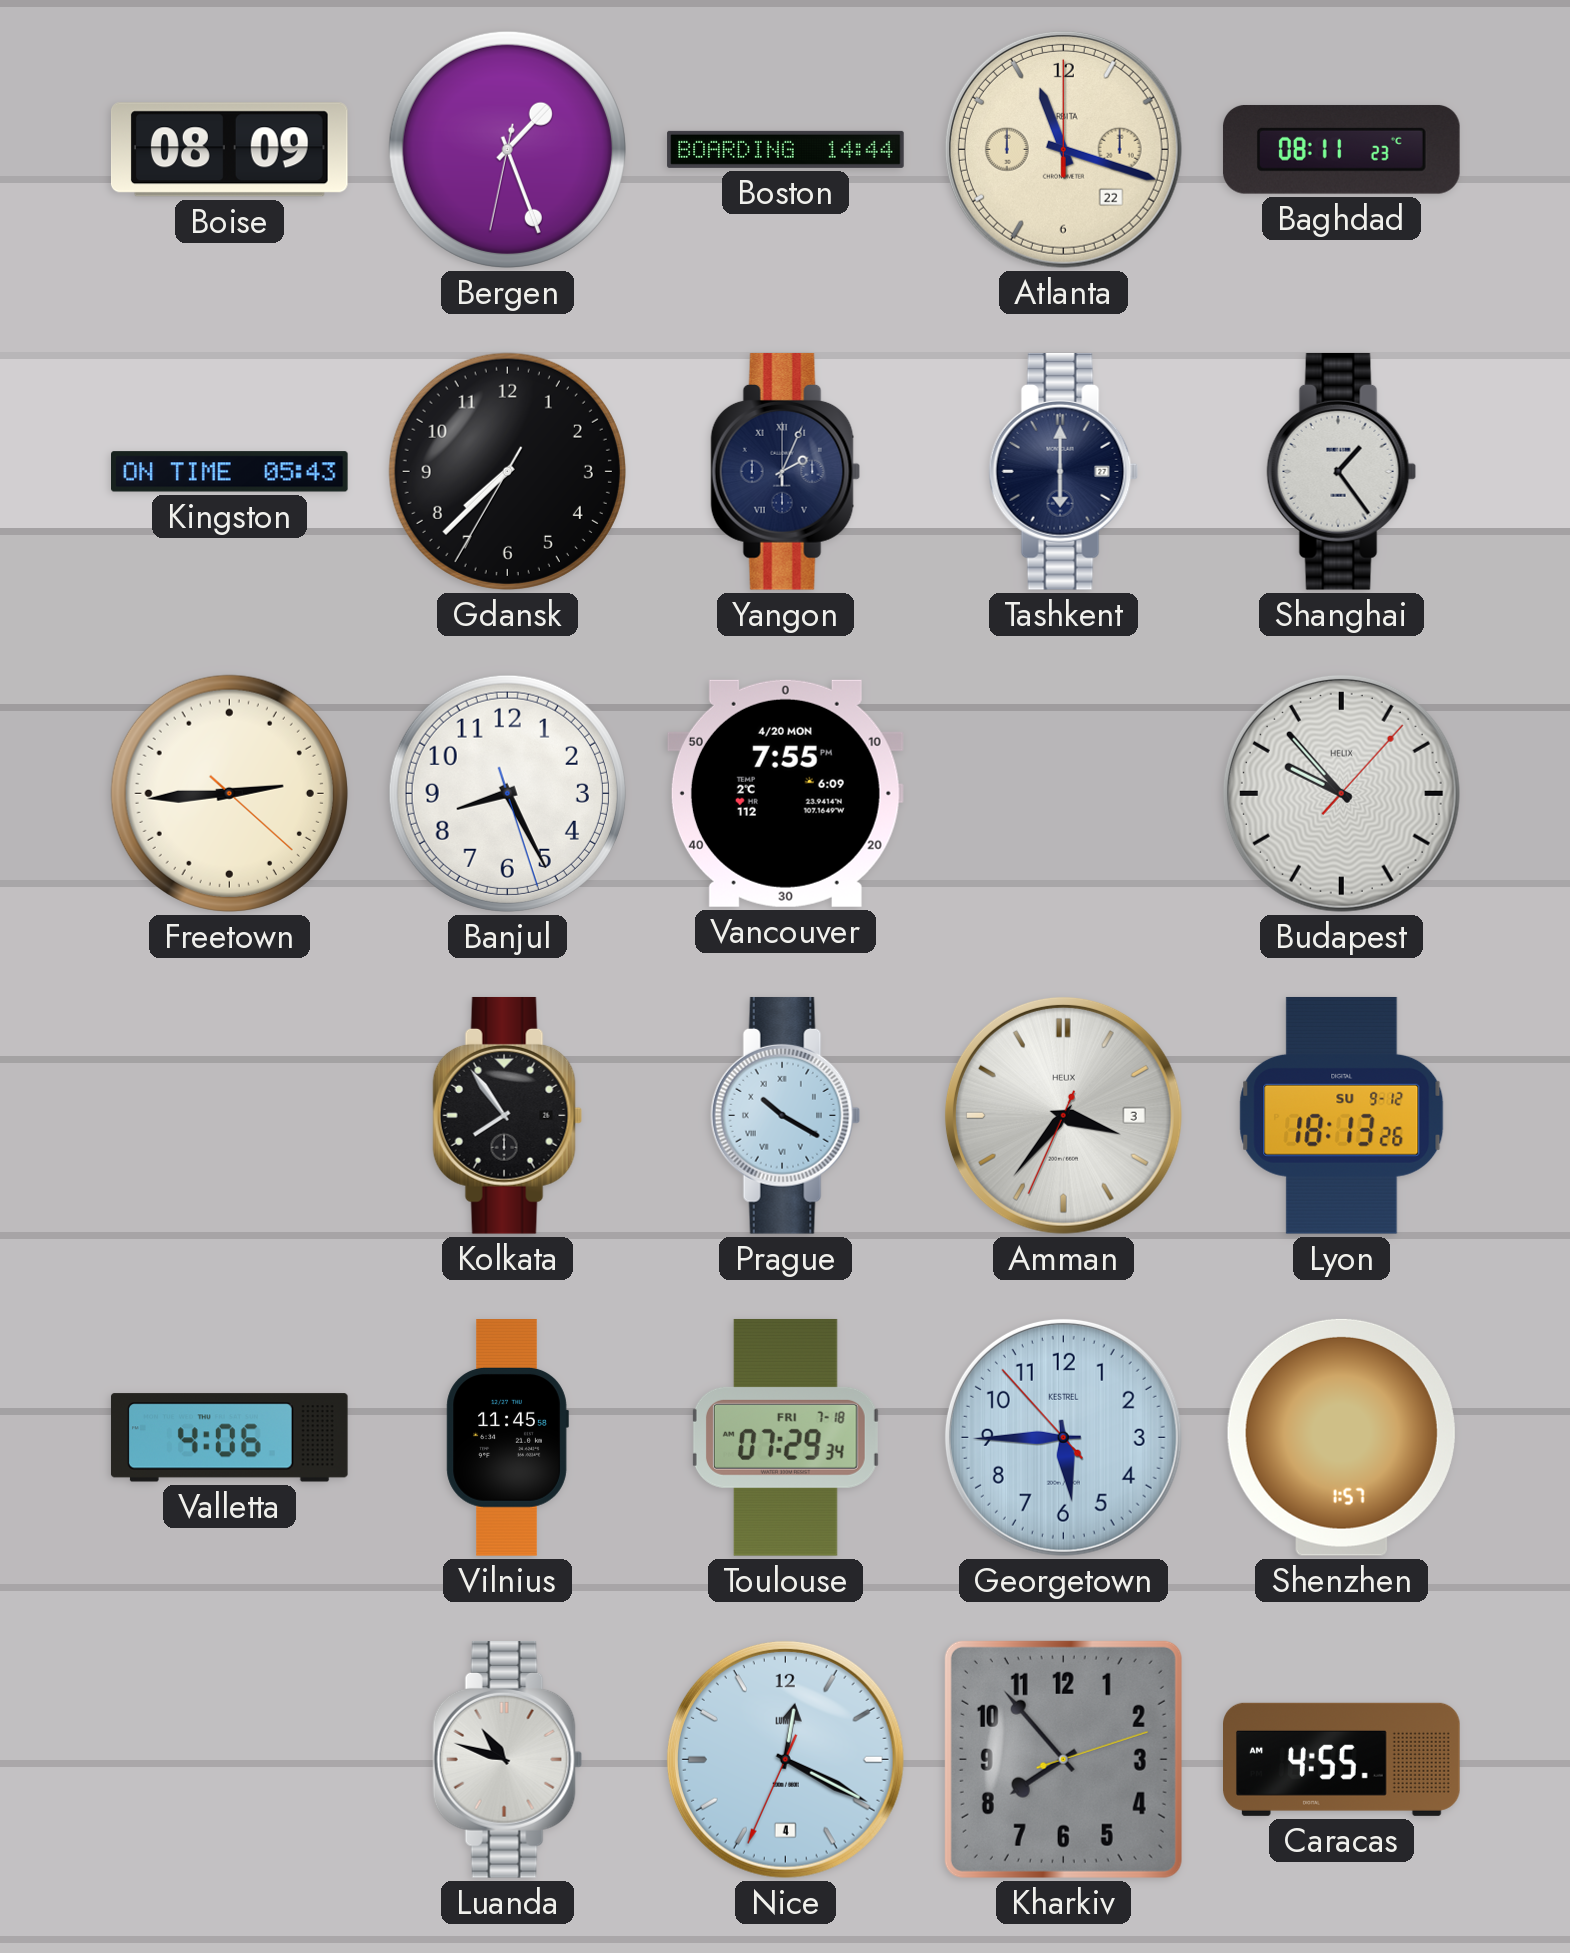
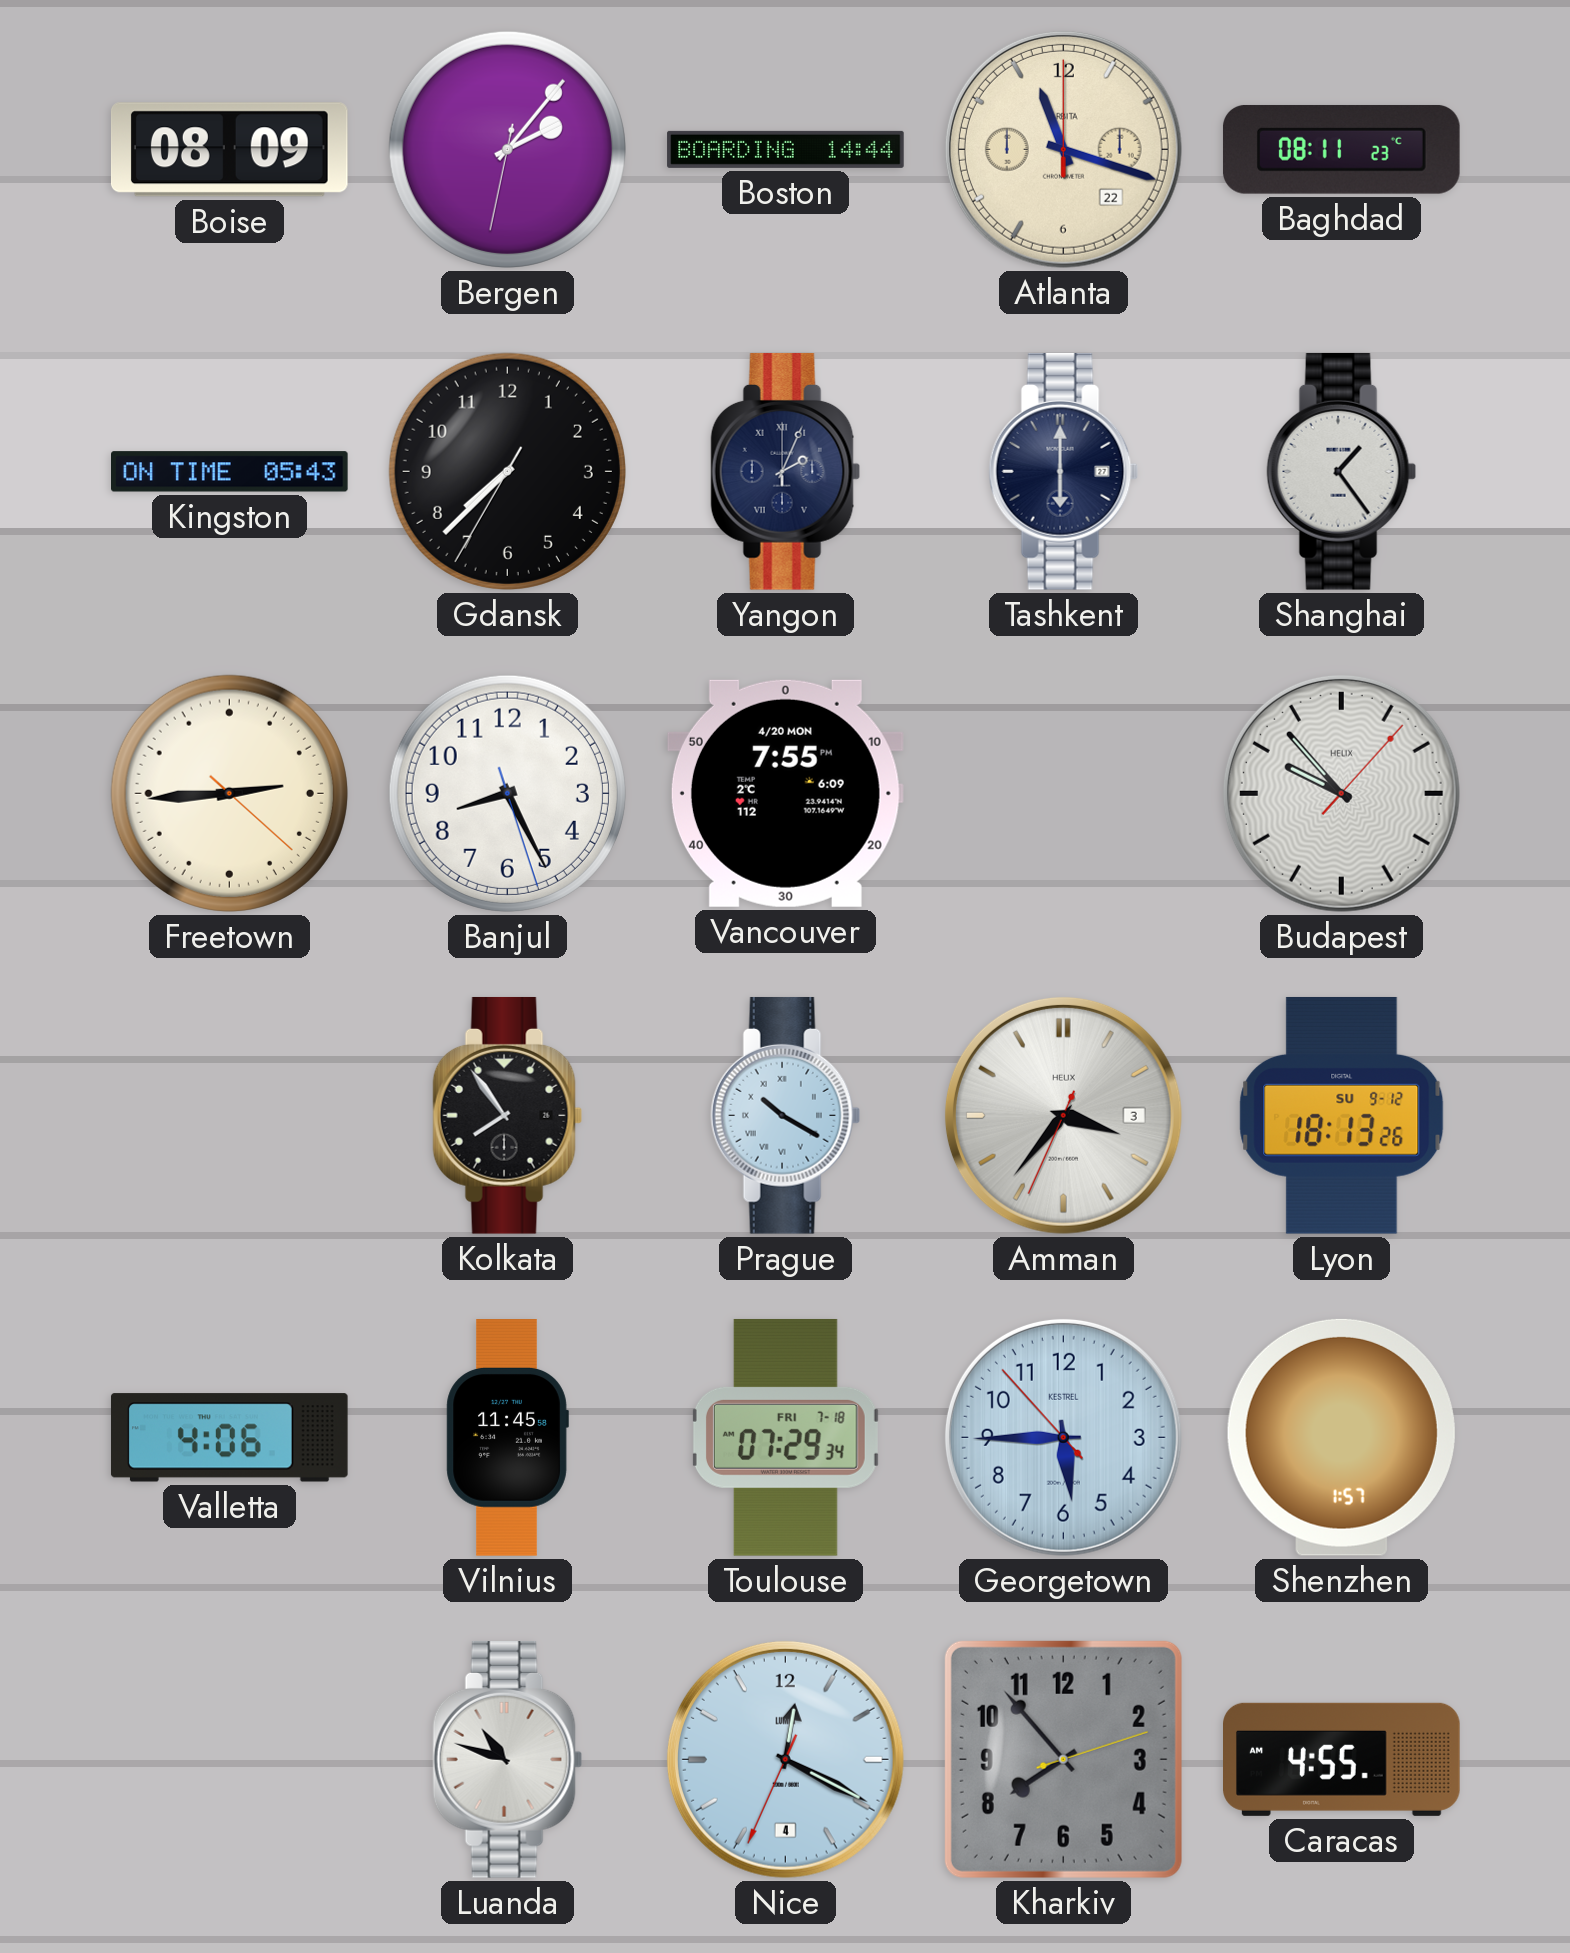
Bergen: 1:26 -> 2:06 (507, 149)
